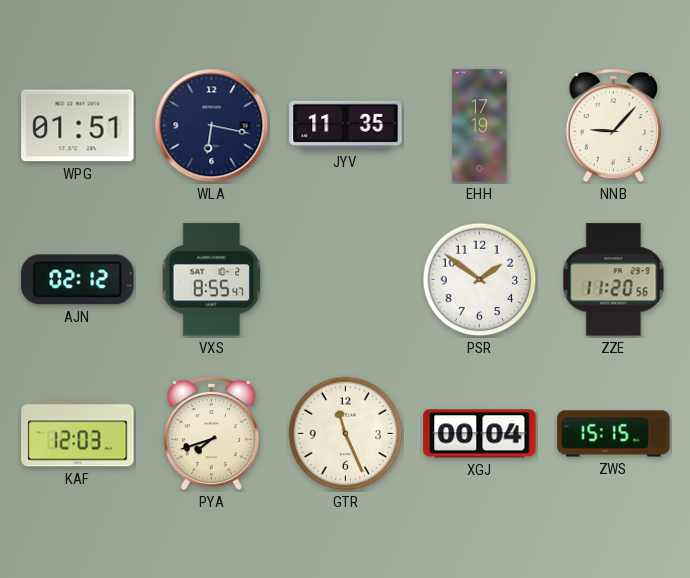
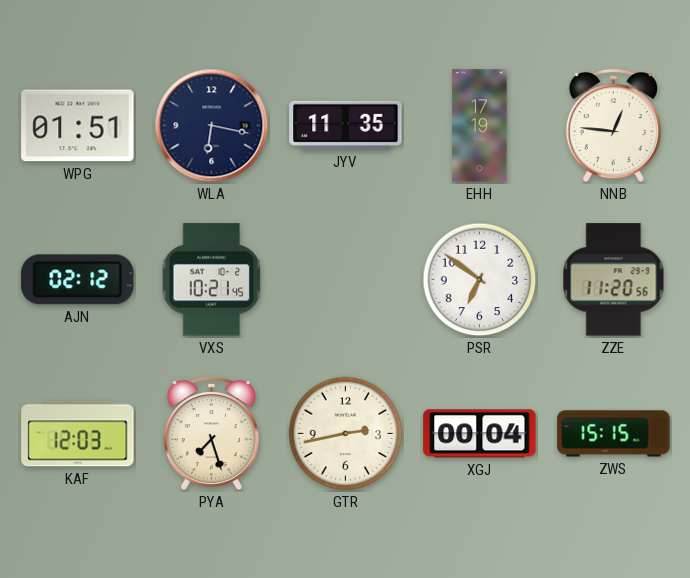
NNB: 9:07 -> 12:46 (613, 126)
VXS: 8:55 -> 10:21 (212, 280)
PSR: 1:51 -> 6:51 (480, 280)
PYA: 7:42 -> 7:27 (211, 434)
GTR: 11:26 -> 2:43 (346, 434)
